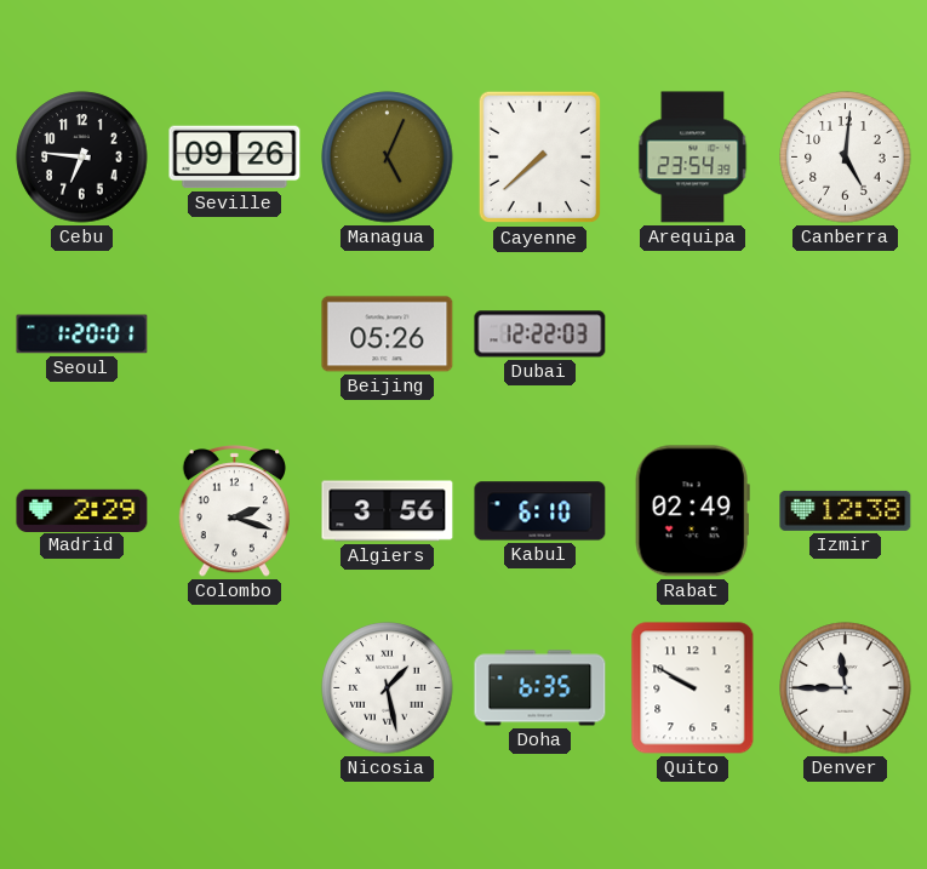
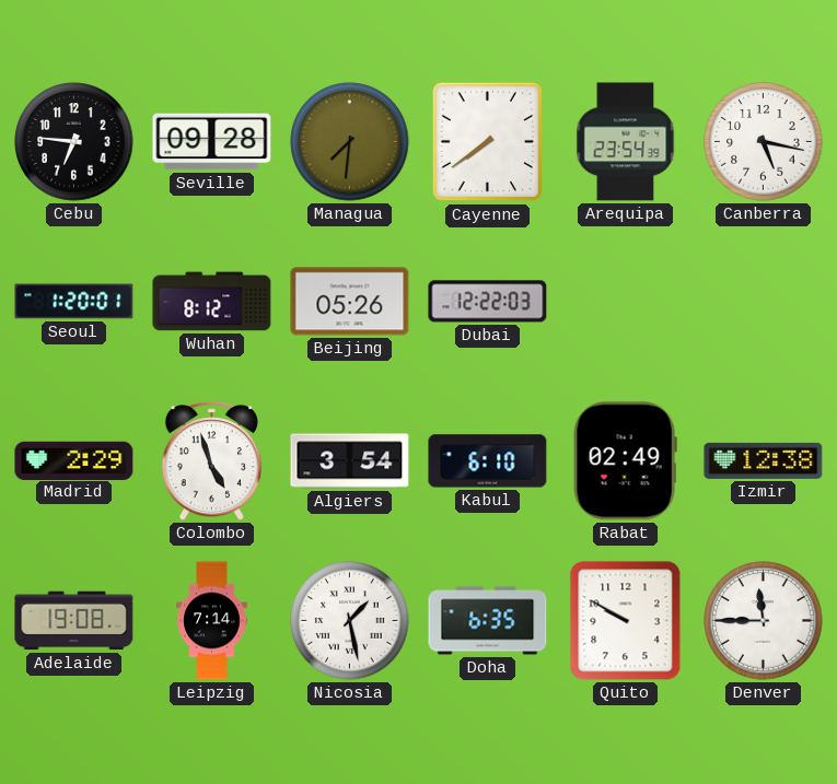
Seville: 09:26 -> 09:28 (212, 142)
Managua: 5:04 -> 7:31 (350, 142)
Cayenne: 7:38 -> 7:39 (488, 142)
Canberra: 5:01 -> 5:17 (764, 142)
Wuhan: none -> 8:12 (212, 302)
Colombo: 2:18 -> 4:57 (211, 461)
Algiers: 3:56 -> 3:54 (350, 461)
Adelaide: none -> 19:08 (74, 621)
Leipzig: none -> 7:14 (212, 621)
